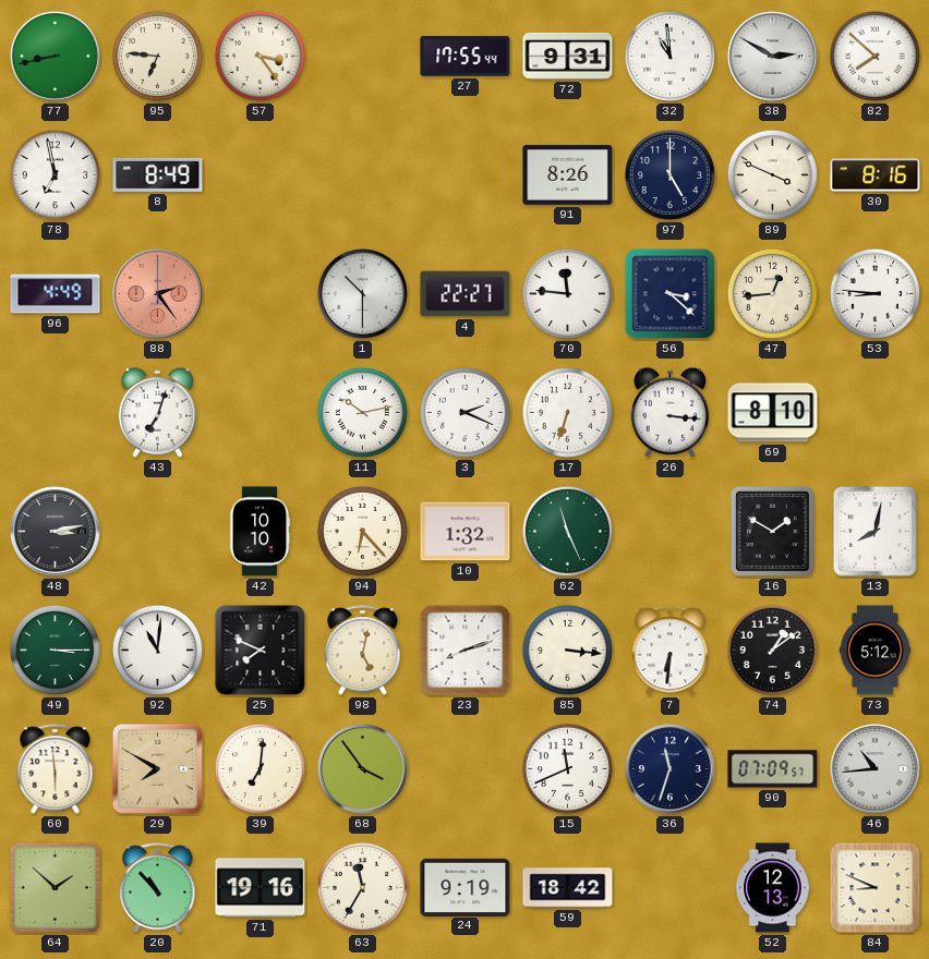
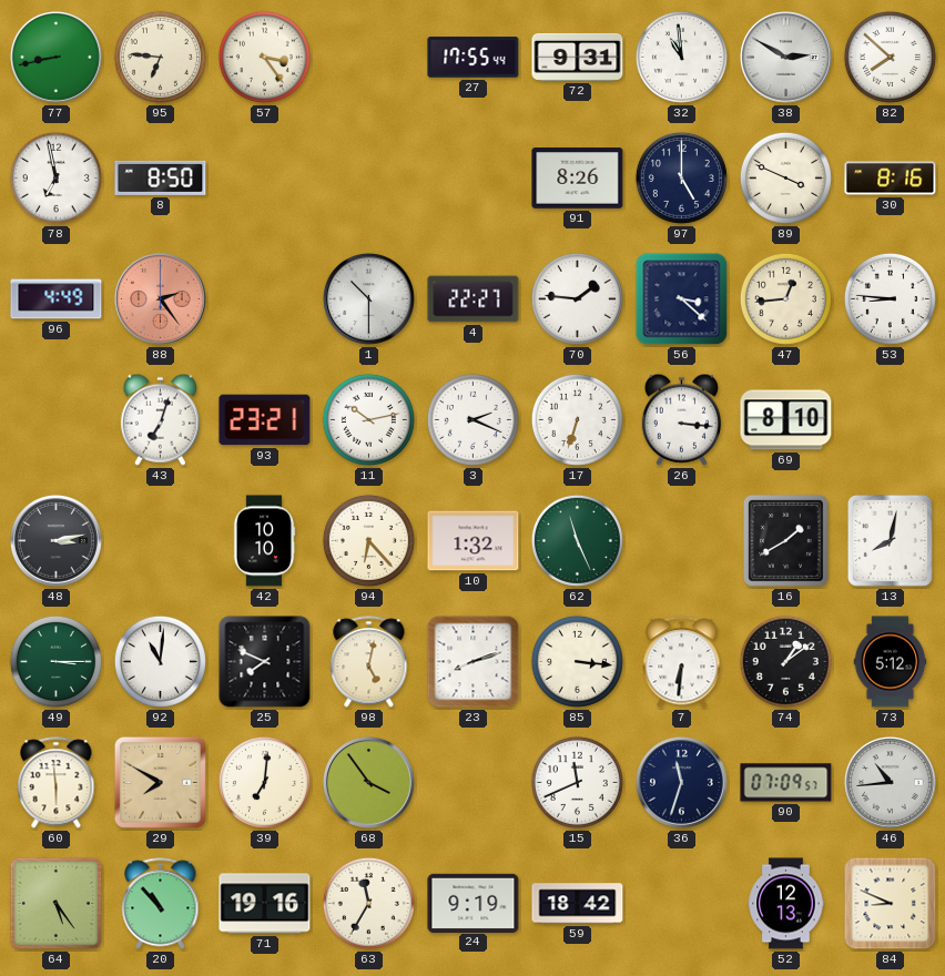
8: 8:49 -> 8:50 (161, 177)
70: 11:46 -> 1:46 (577, 298)
93: none -> 23:21 (265, 420)
16: 1:50 -> 1:40 (785, 540)
64: 1:52 -> 5:24 (55, 903)
